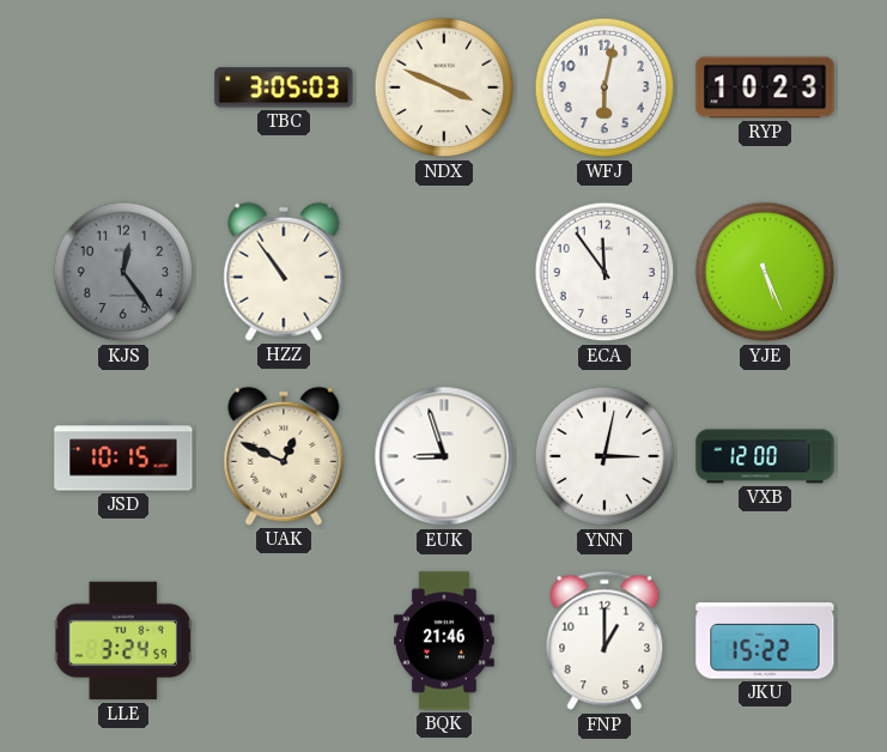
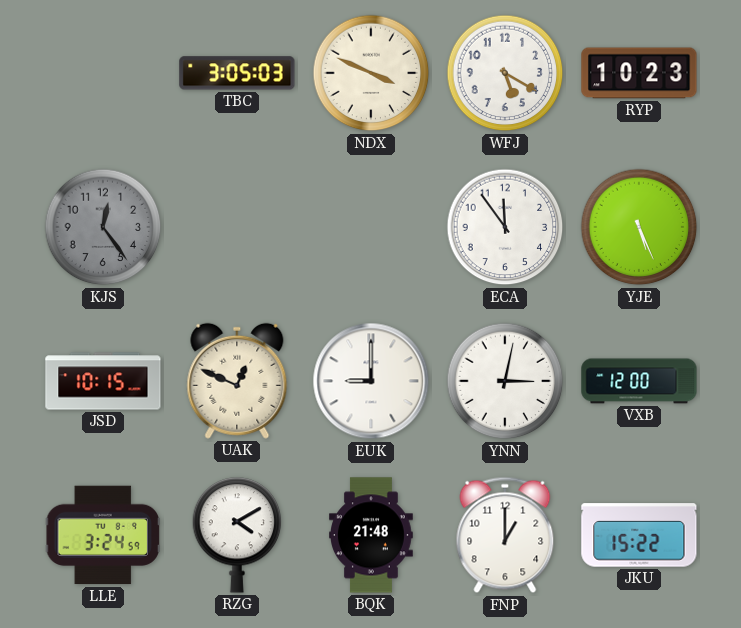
WFJ: 6:02 -> 5:20 (505, 73)
HZZ: 10:54 -> none (284, 272)
EUK: 8:57 -> 9:00 (371, 381)
RZG: none -> 4:10 (237, 535)
BQK: 21:46 -> 21:48 (372, 535)
